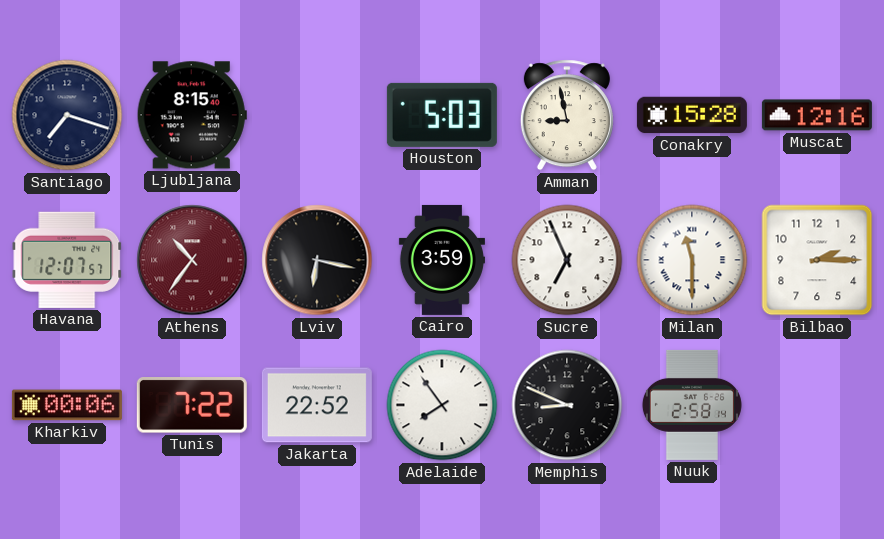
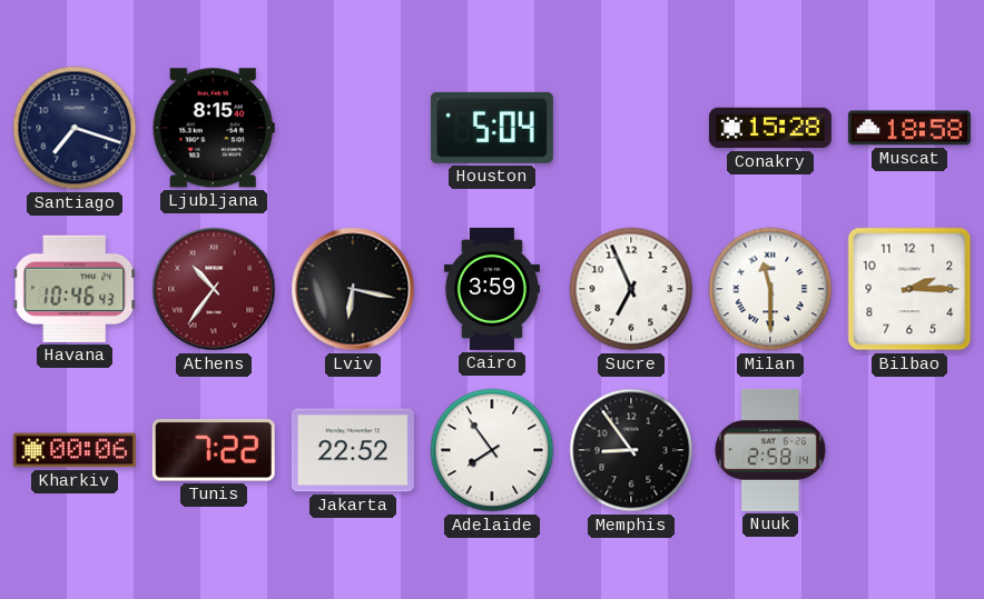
Houston: 5:03 -> 5:04 (492, 128)
Amman: 8:58 -> none (567, 115)
Muscat: 12:16 -> 18:58 (909, 128)
Havana: 12:07 -> 10:46 (75, 289)
Memphis: 8:49 -> 8:54 (631, 450)
